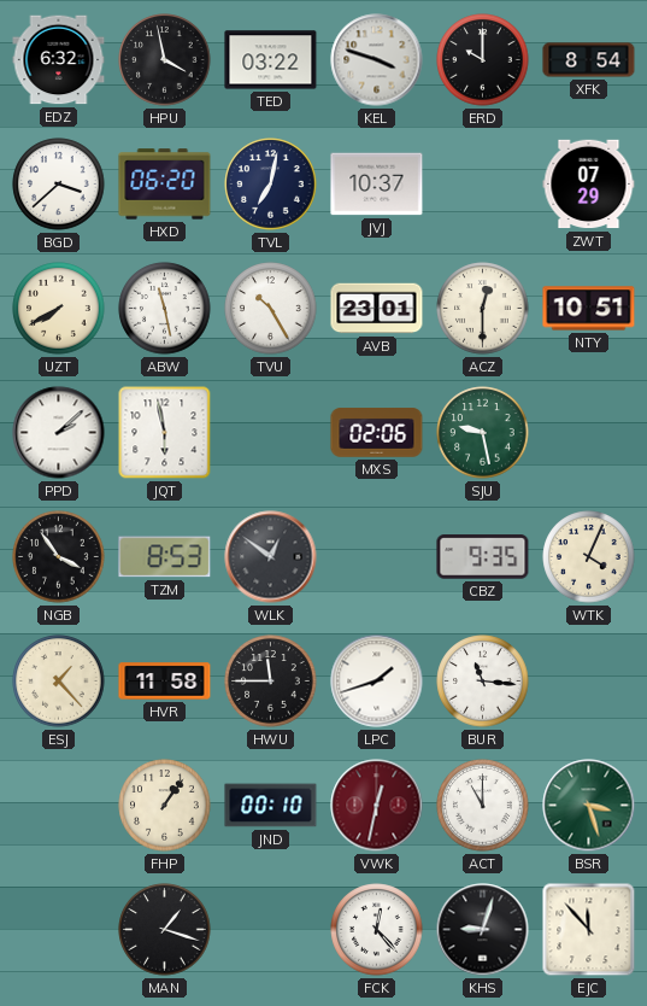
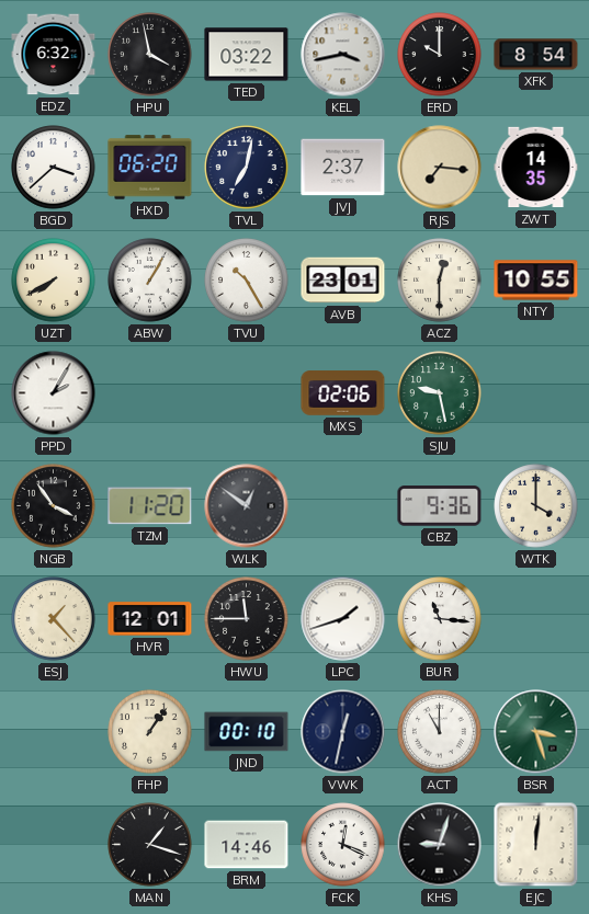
KEL: 3:48 -> 3:43 (343, 55)
JVJ: 10:37 -> 2:37 (343, 168)
RJS: none -> 7:16 (440, 168)
ZWT: 07:29 -> 14:35 (536, 168)
ABW: 11:28 -> 1:05 (150, 281)
NTY: 10:51 -> 10:55 (536, 281)
PPD: 2:08 -> 2:05 (54, 393)
JQT: 5:58 -> none (165, 433)
TZM: 8:53 -> 11:20 (150, 506)
CBZ: 9:35 -> 9:36 (440, 506)
WTK: 4:04 -> 4:00 (536, 506)
HVR: 11:58 -> 12:01 (150, 619)
VWK dial: burgundy -> navy (343, 732)
BRM: none -> 14:46 (247, 845)
FCK: 12:23 -> 12:19 (343, 845)
EJC: 11:53 -> 12:01 (536, 845)
